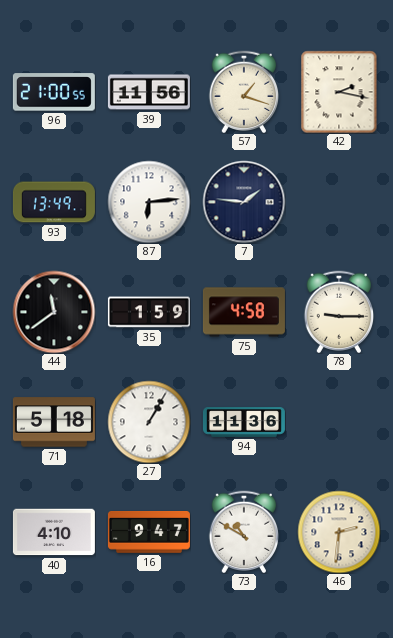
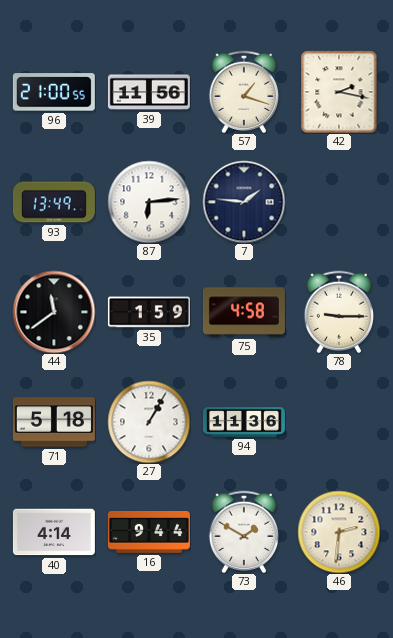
40: 4:10 -> 4:14 (54, 532)
16: 9:47 -> 9:44 (149, 533)
73: 10:50 -> 1:50 (244, 532)
